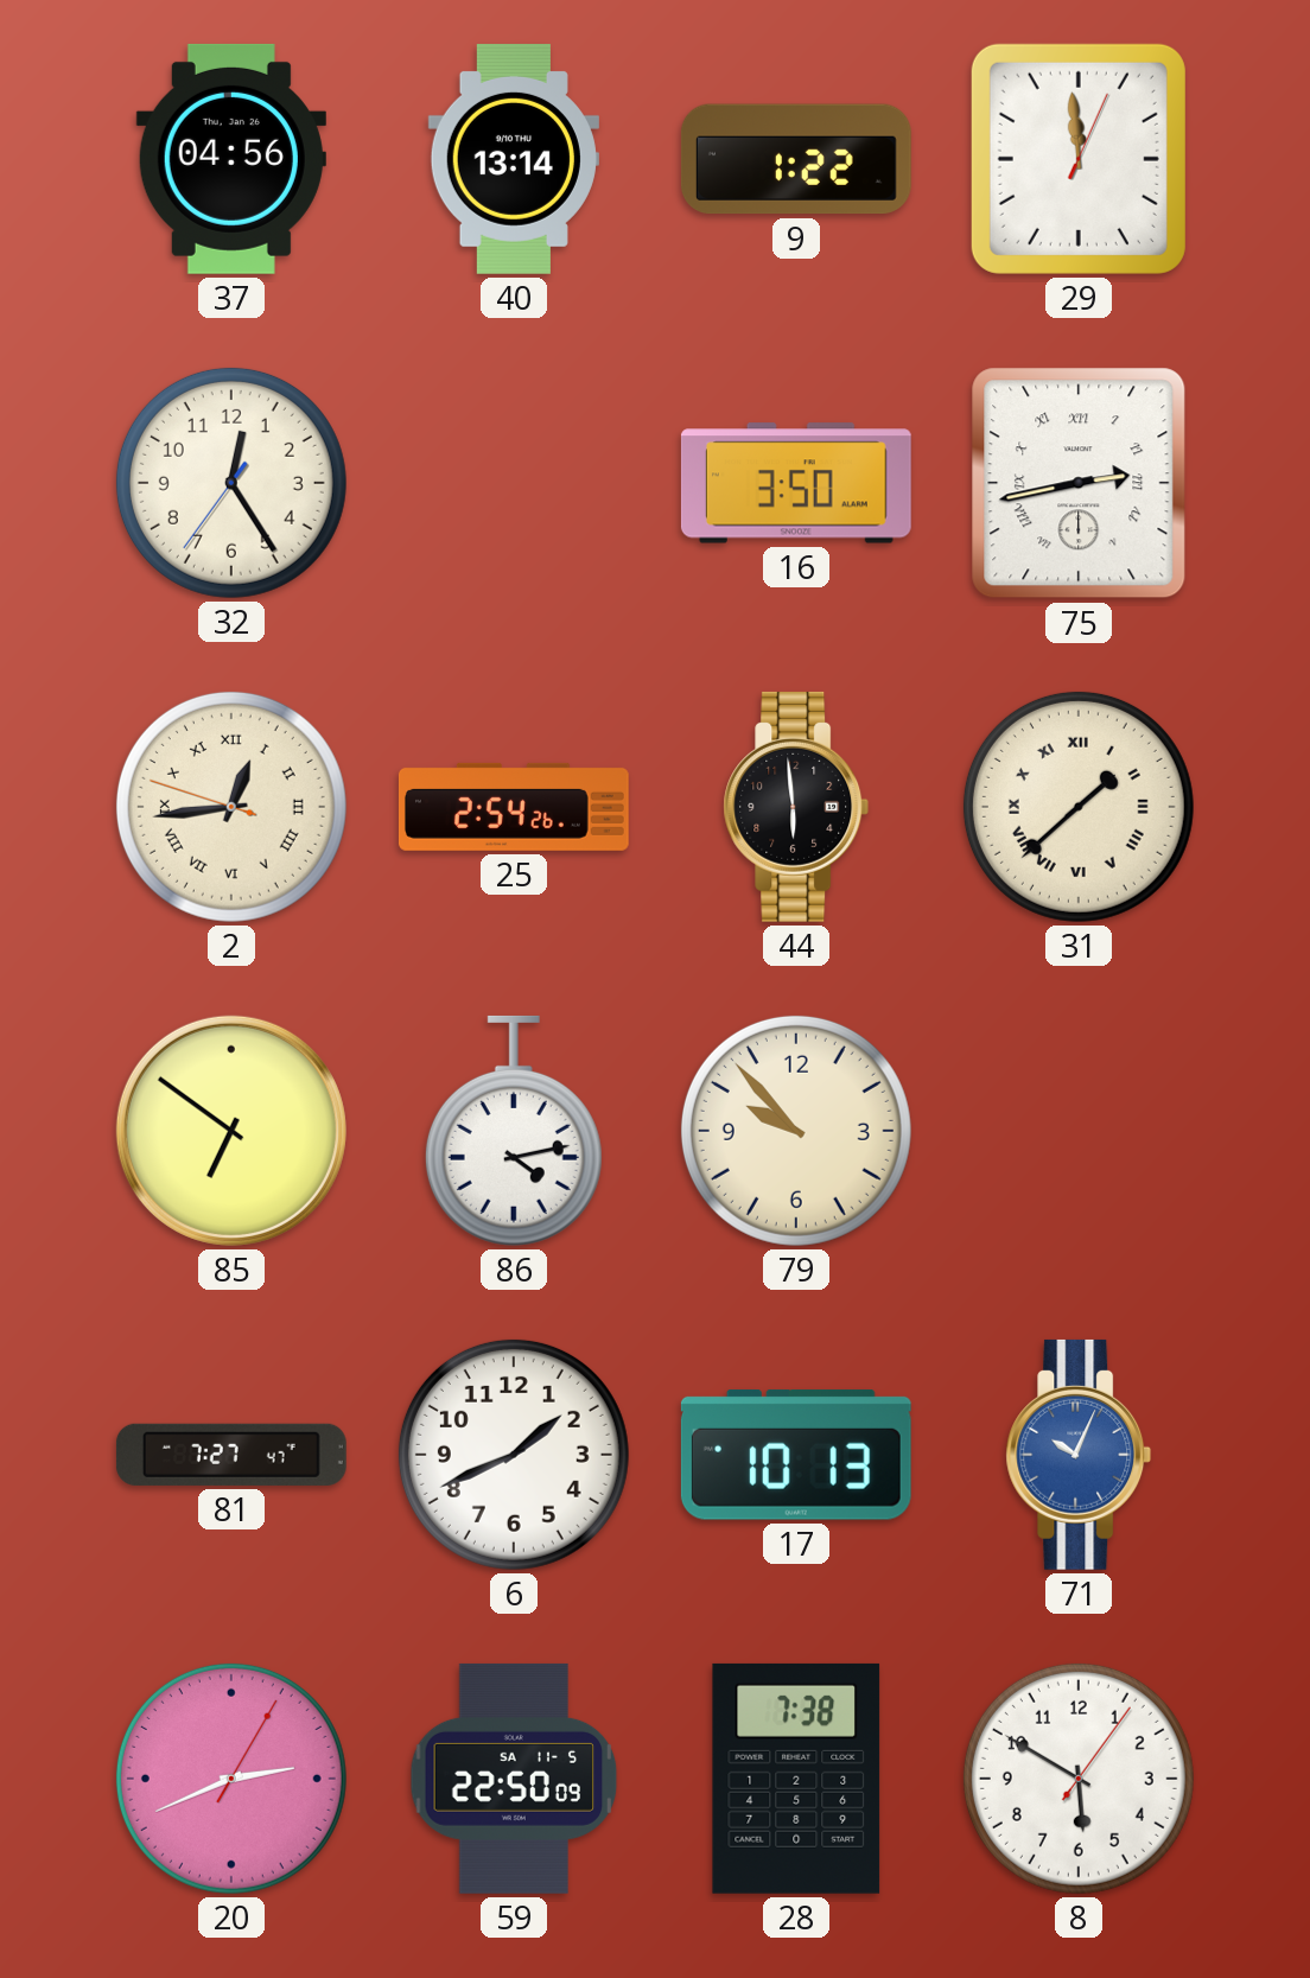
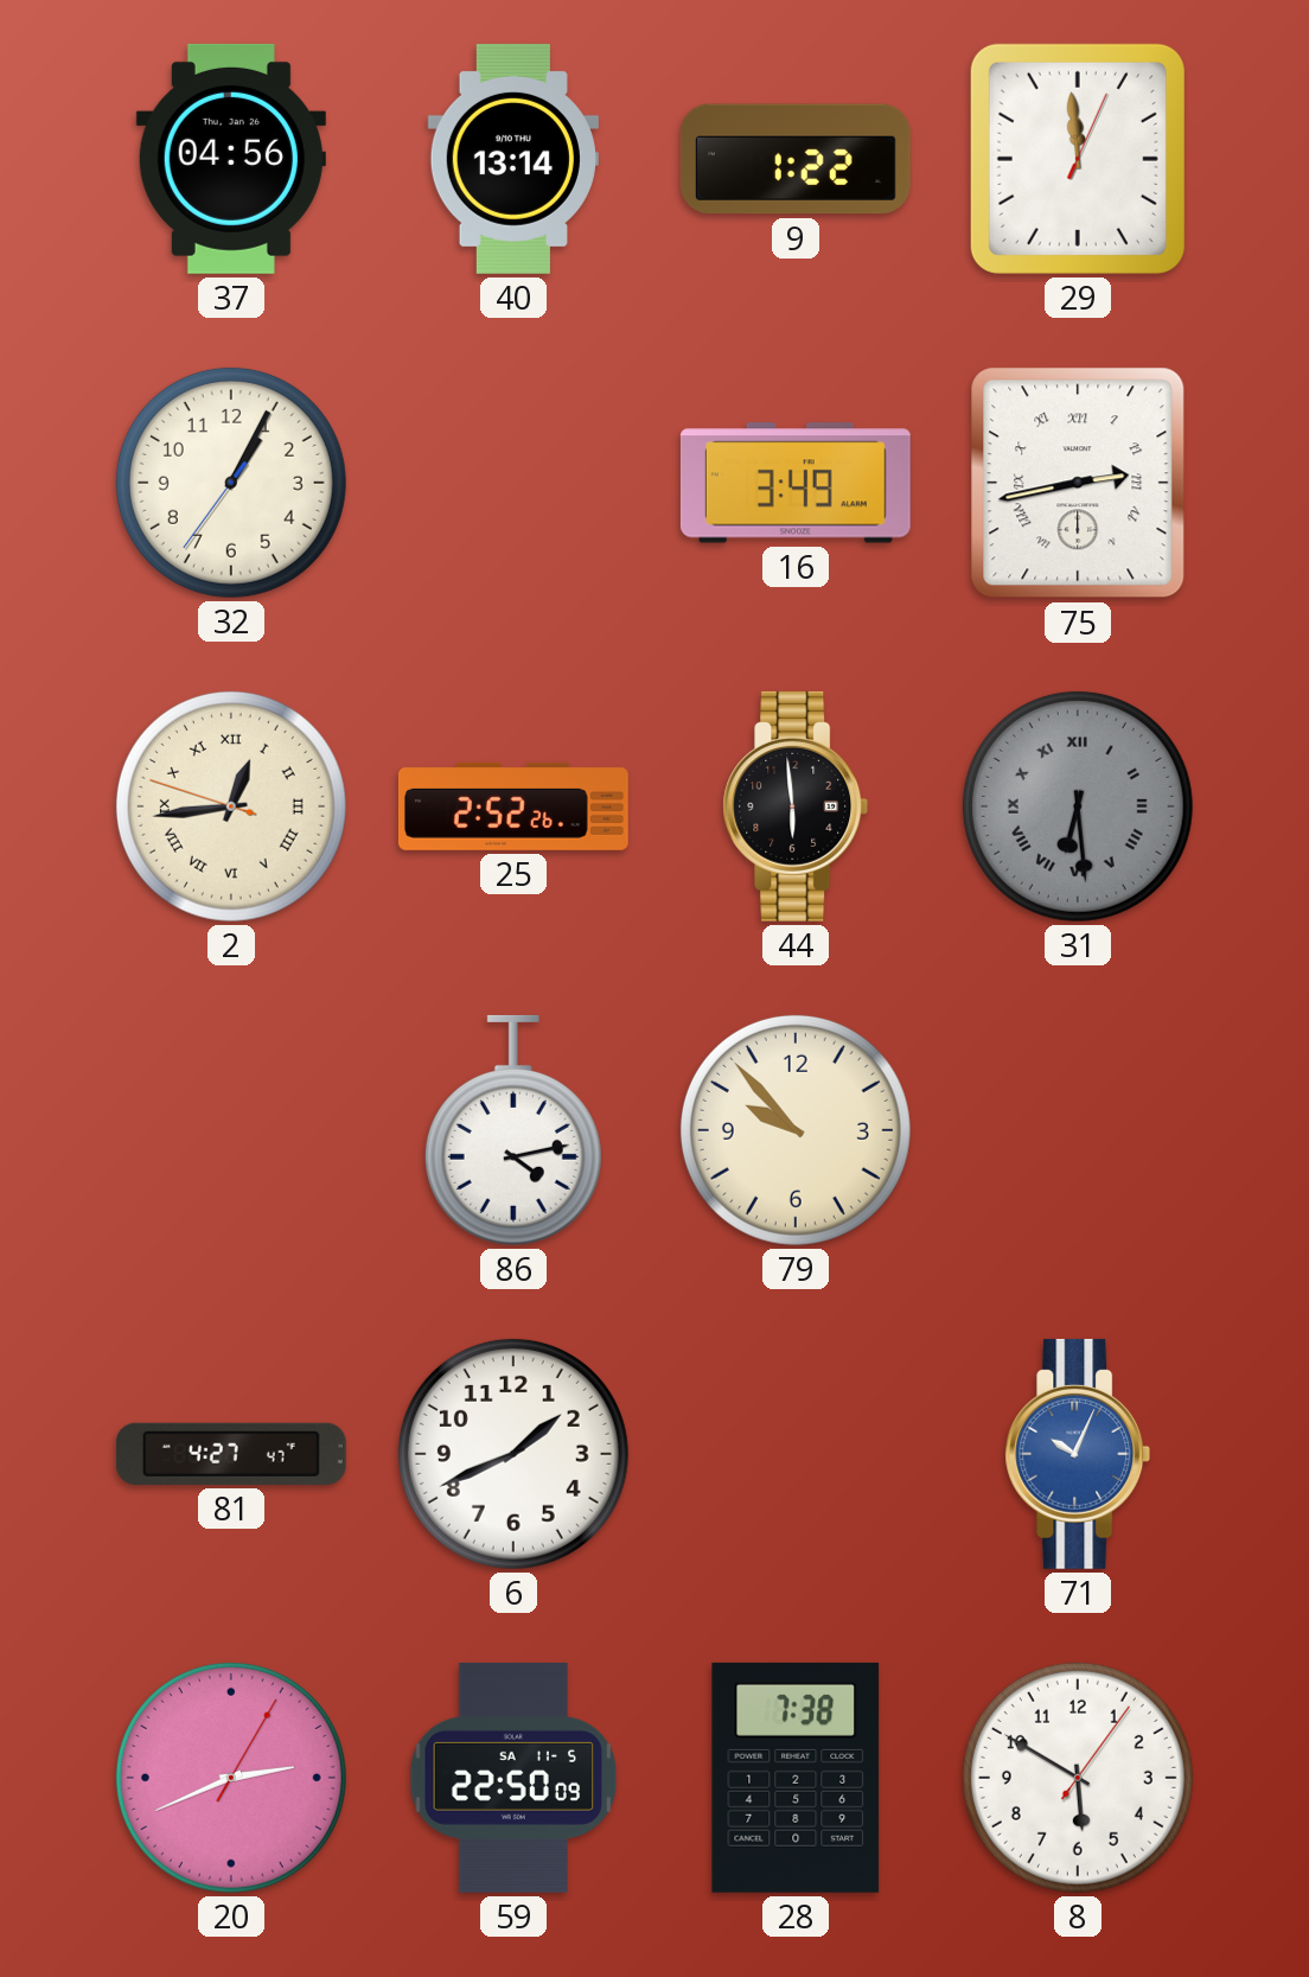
32: 12:24 -> 1:04 (231, 483)
16: 3:50 -> 3:49 (796, 483)
25: 2:54 -> 2:52 (513, 806)
31: 1:38 -> 6:29 (1078, 806)
31 dial: cream -> grey (1078, 806)
85: 6:51 -> none (231, 1131)
81: 7:27 -> 4:27 (231, 1454)
17: 10:13 -> none (796, 1456)
